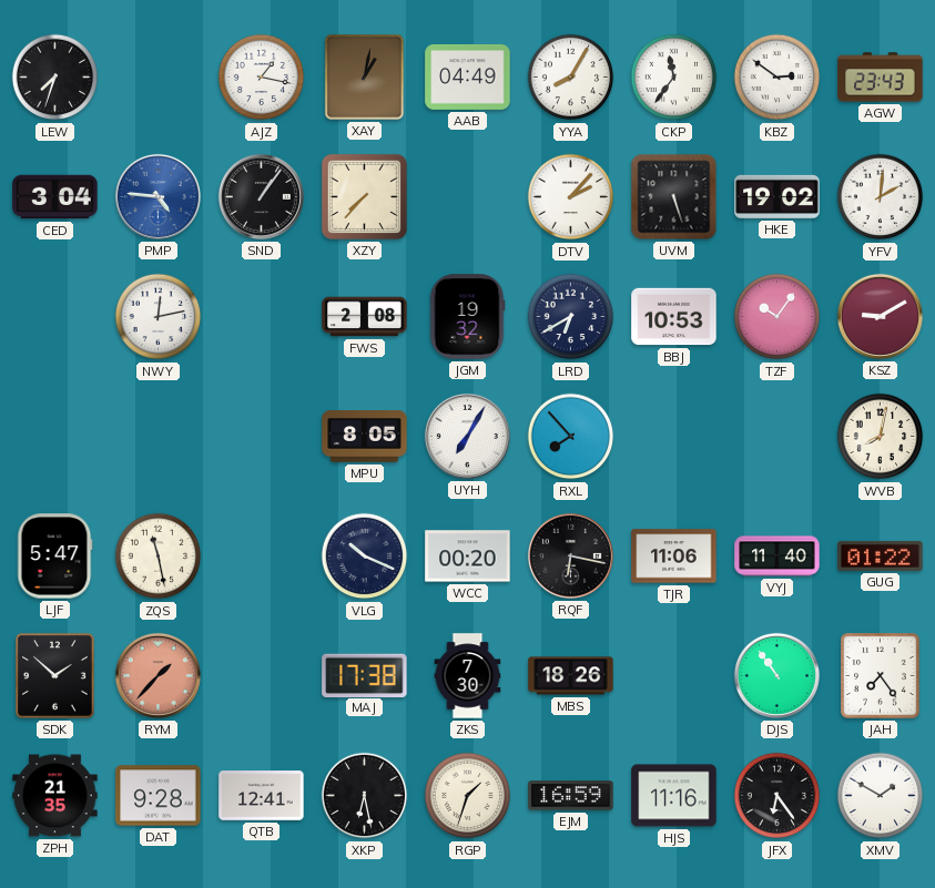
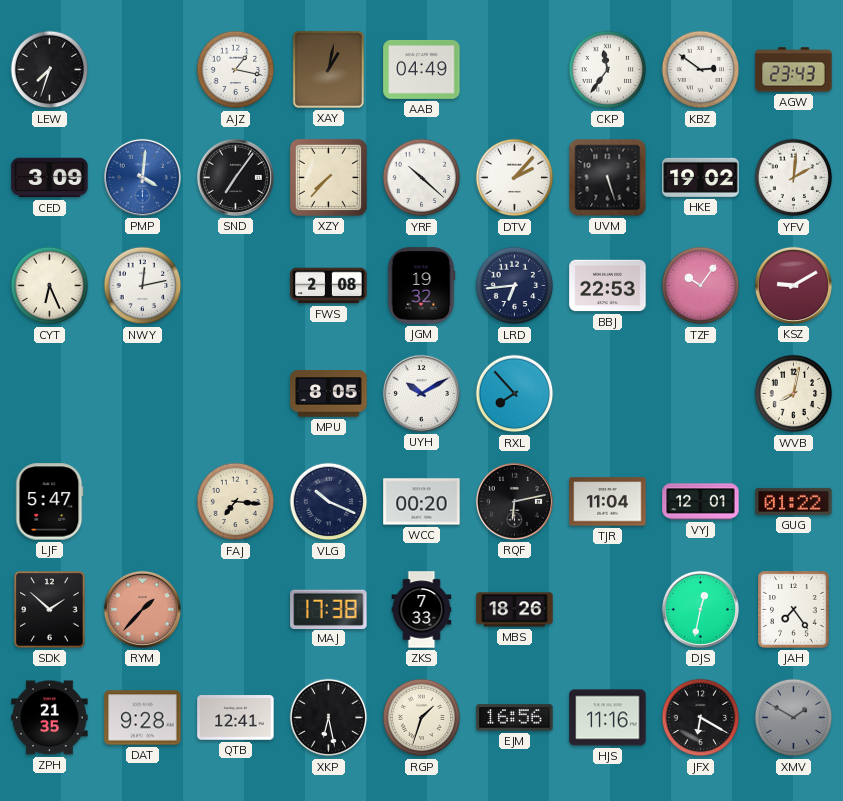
YYA: 8:05 -> none (571, 78)
CED: 3:04 -> 3:09 (50, 178)
PMP: 4:46 -> 4:01 (142, 177)
SND: 1:06 -> 7:06 (235, 177)
YRF: none -> 10:22 (422, 178)
CYT: none -> 6:26 (50, 286)
LRD: 6:40 -> 6:44 (515, 286)
BBJ: 10:53 -> 22:53 (608, 286)
UYH: 7:05 -> 10:10 (421, 393)
ZQS: 11:28 -> none (159, 557)
FAJ: none -> 7:16 (236, 502)
RQF: 6:17 -> 6:13 (514, 501)
TJR: 11:06 -> 11:04 (608, 502)
VYJ: 11:40 -> 12:01 (701, 502)
ZKS: 7:30 -> 7:33 (422, 610)
DJS: 10:54 -> 12:32 (700, 609)
EJM: 16:59 -> 16:56 (515, 718)
JFX: 6:24 -> 6:20 (701, 718)
XMV dial: white -> grey (794, 718)
